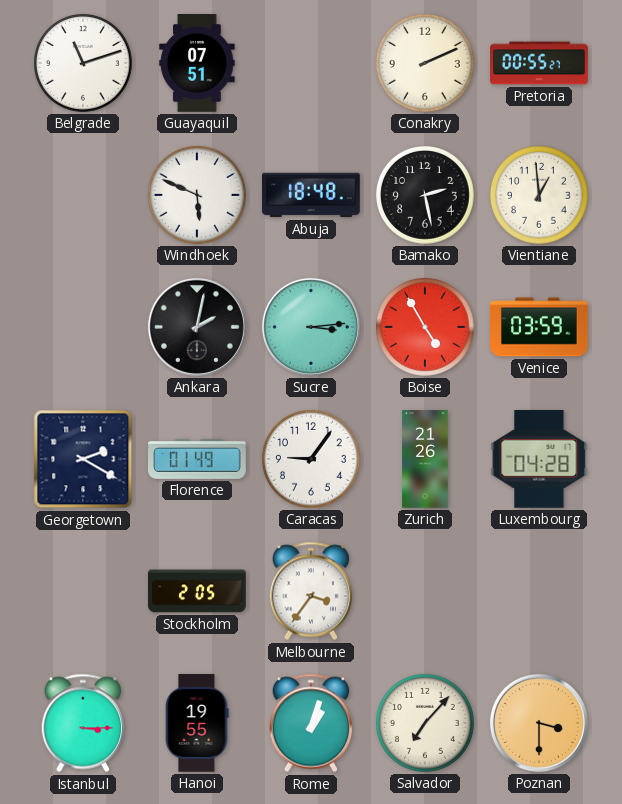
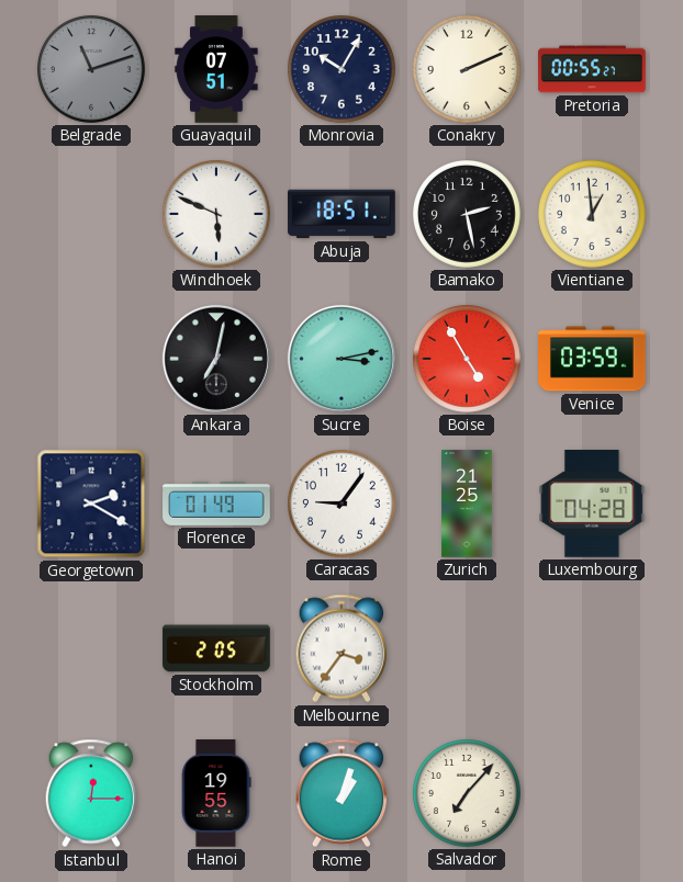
Belgrade dial: white -> grey (92, 70)
Monrovia: none -> 10:05 (343, 70)
Abuja: 18:48 -> 18:51 (341, 214)
Ankara: 2:02 -> 7:02 (216, 359)
Sucre: 3:14 -> 3:13 (341, 359)
Zurich: 21:26 -> 21:25 (467, 504)
Istanbul: 3:15 -> 12:15 (91, 793)
Poznan: 3:30 -> none (539, 723)
